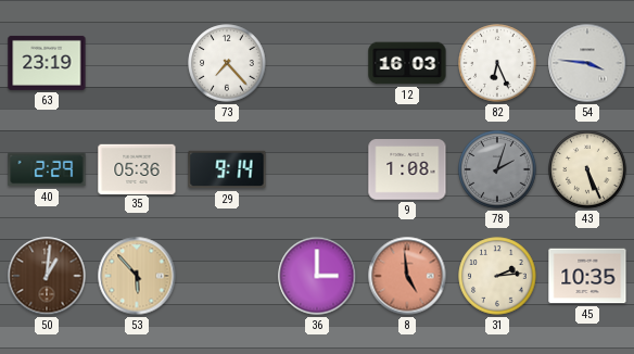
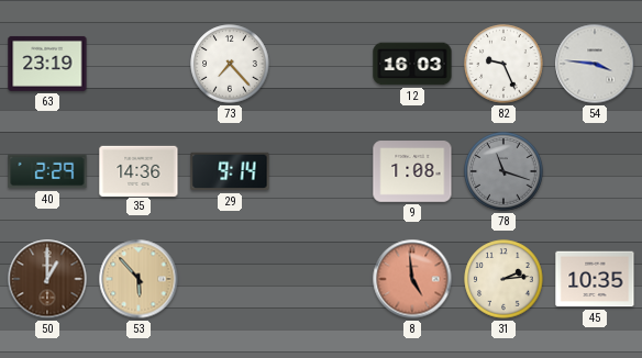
82: 6:26 -> 9:26 (503, 64)
35: 05:36 -> 14:36 (139, 170)
78: 2:03 -> 11:18 (503, 171)
43: 5:26 -> none (587, 169)
50: 1:01 -> 1:00 (47, 279)
36: 3:00 -> none (317, 276)
